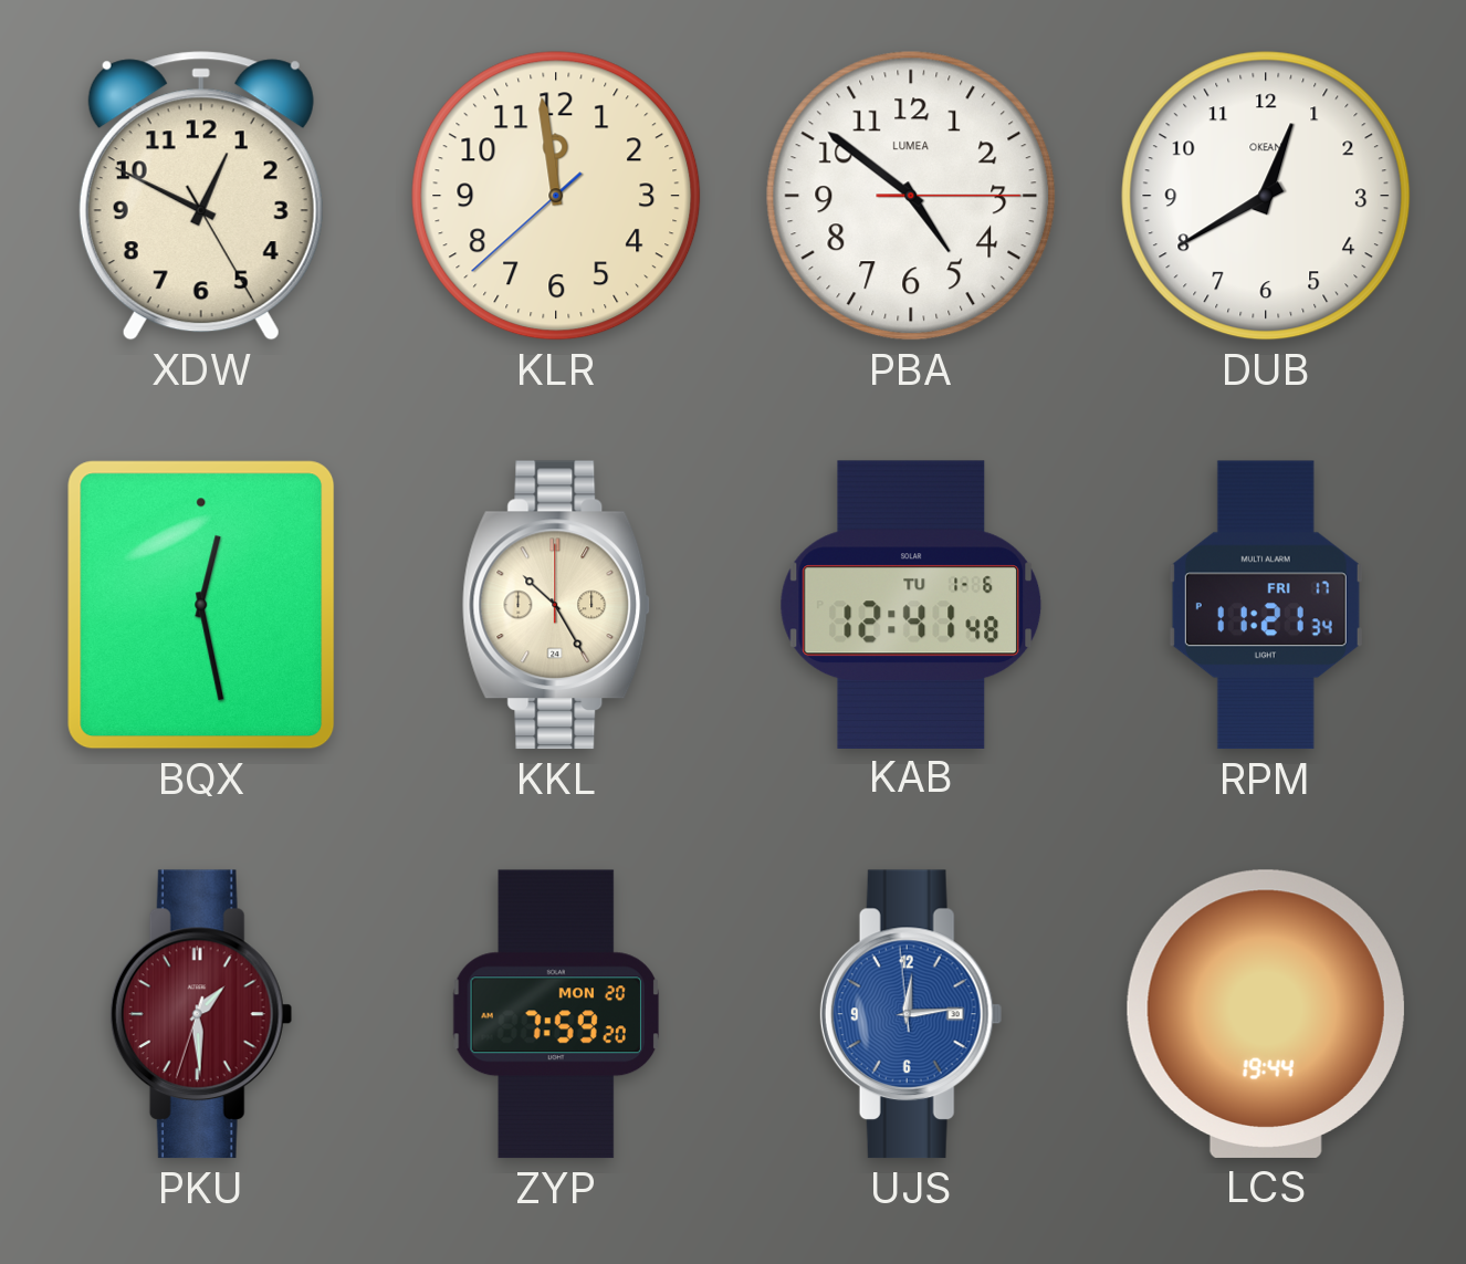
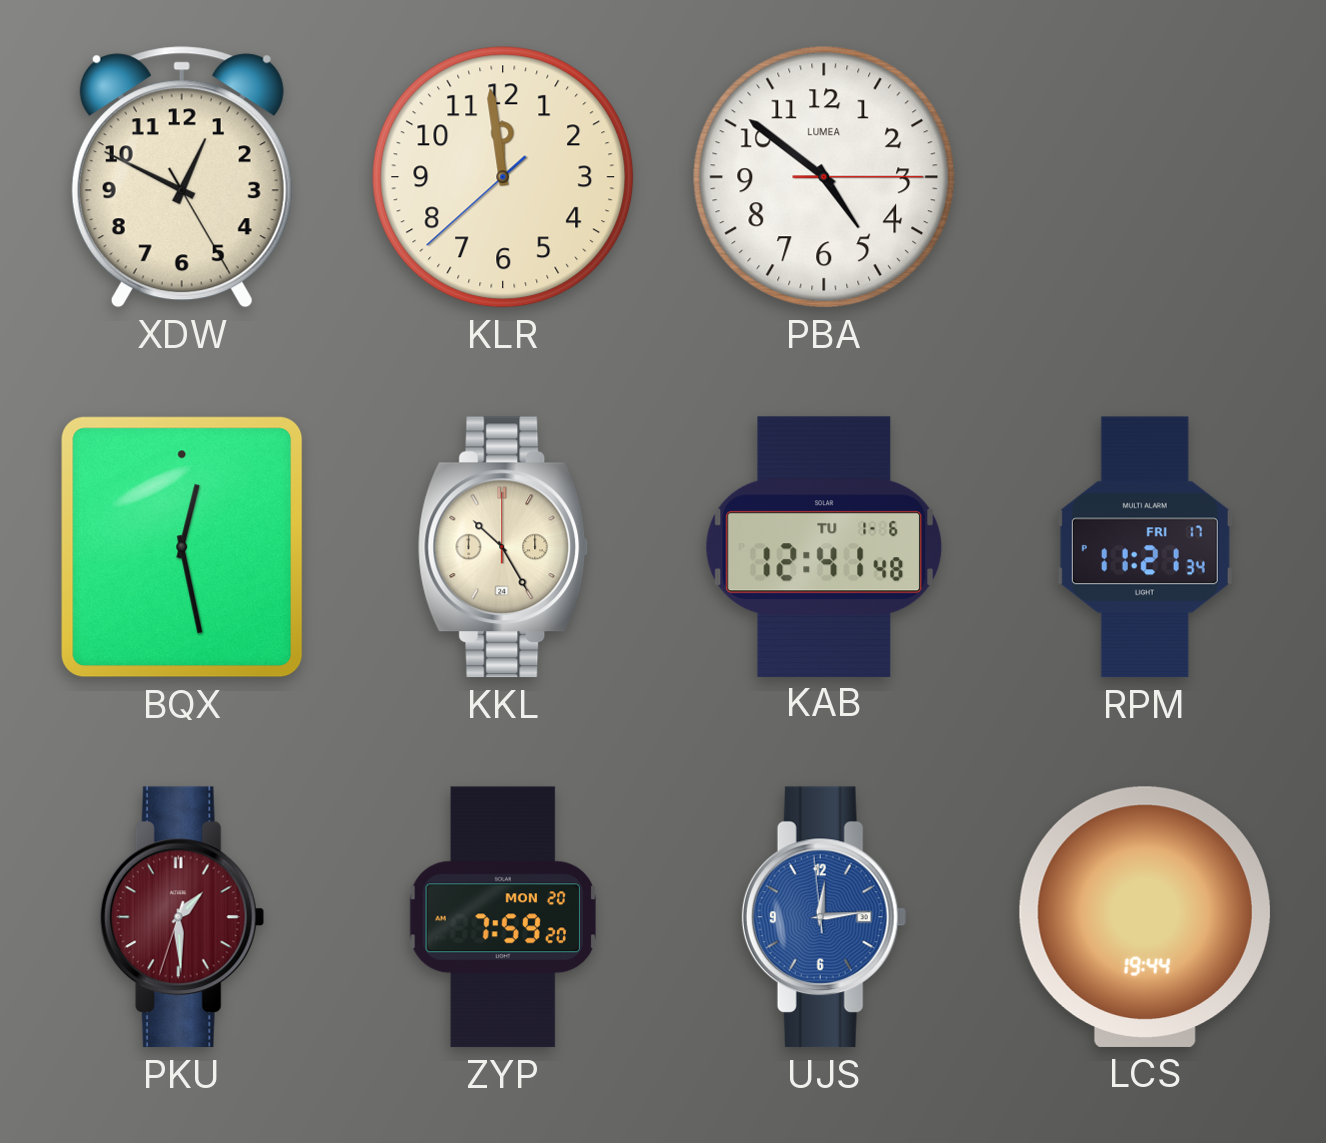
DUB: 12:40 -> none (1266, 196)
